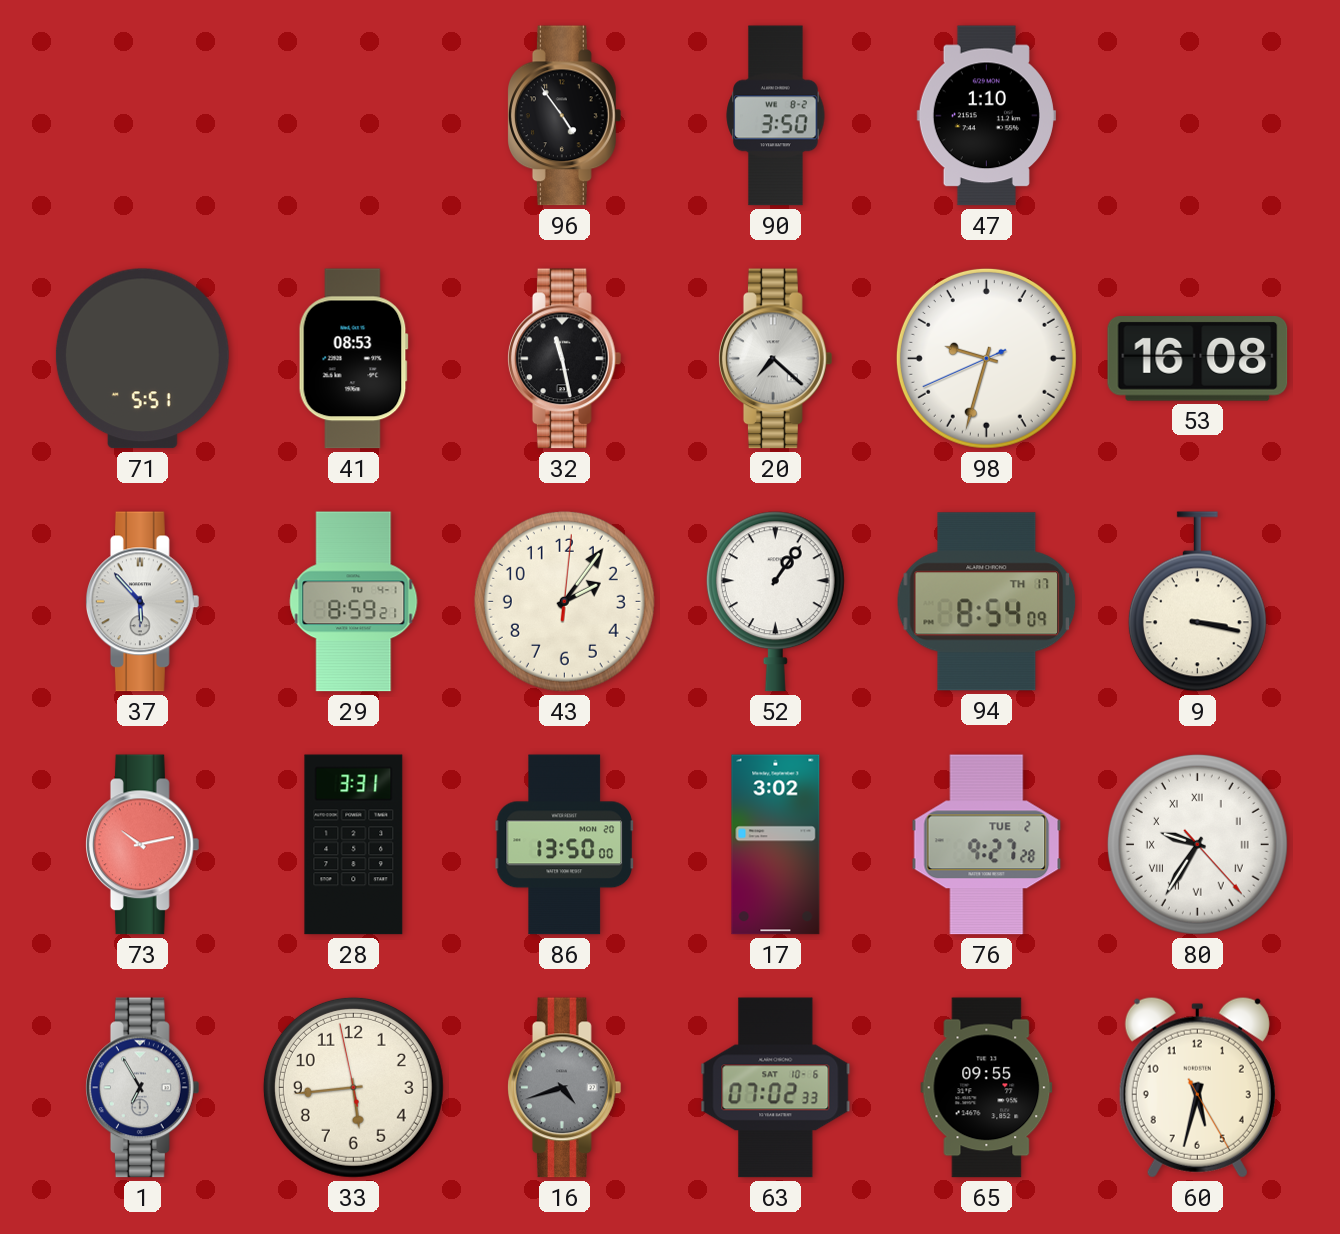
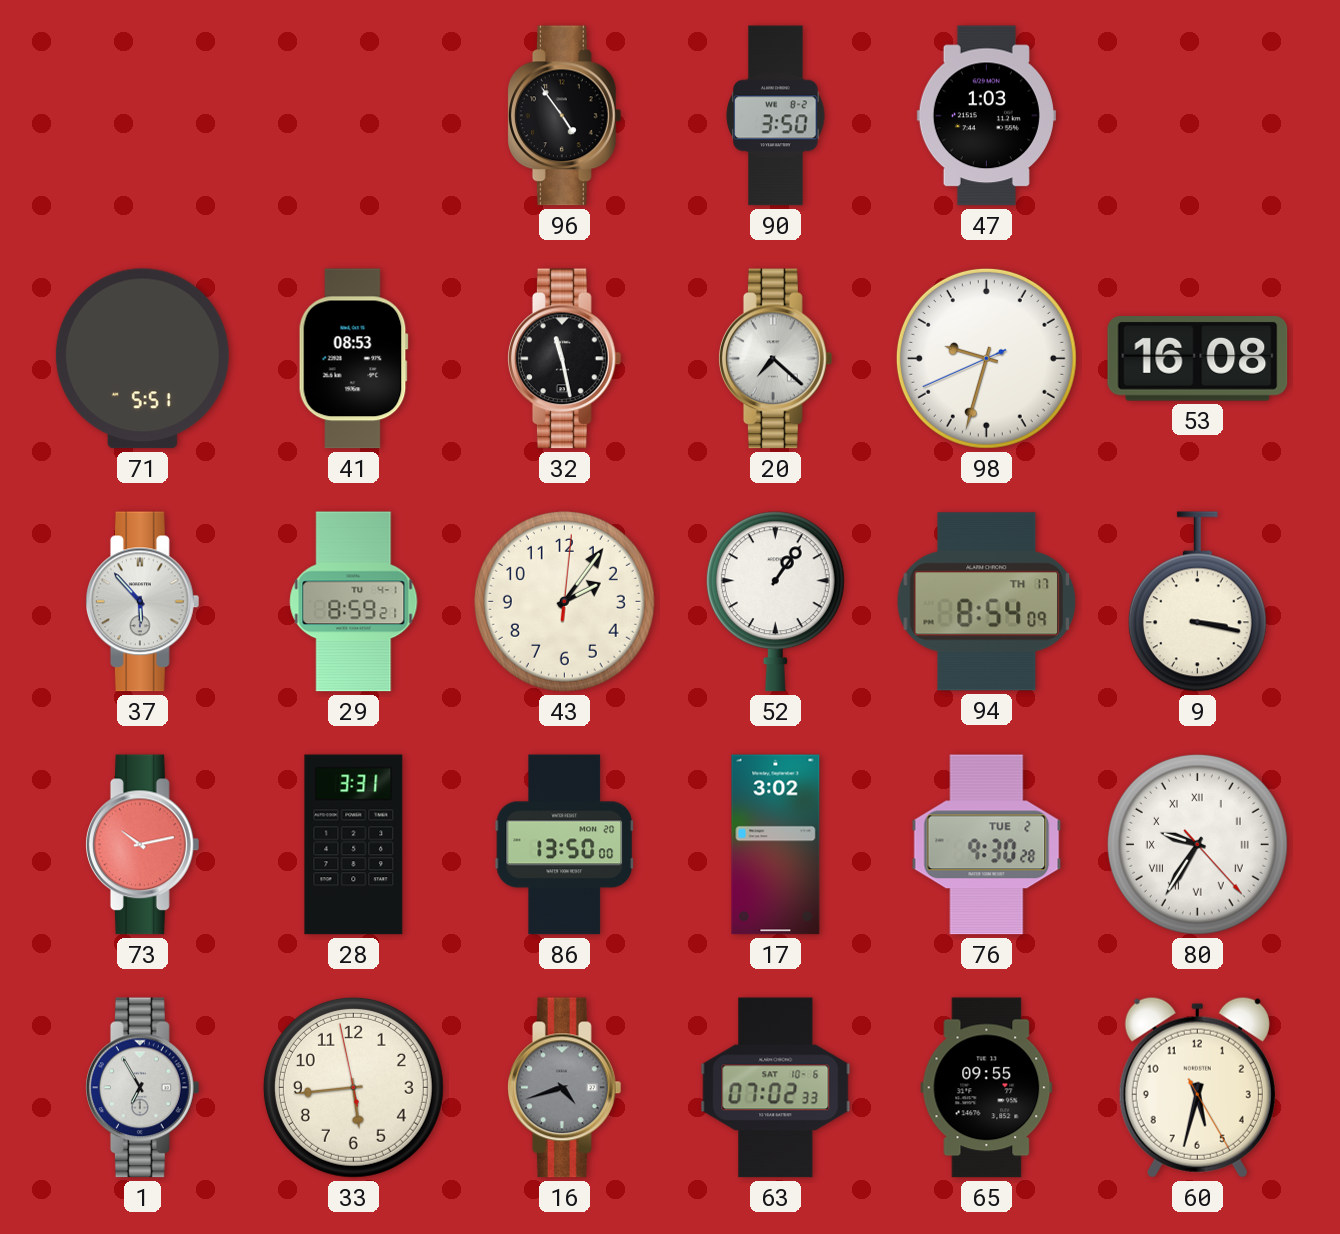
47: 1:10 -> 1:03 (986, 116)
76: 9:27 -> 9:30 (987, 845)
